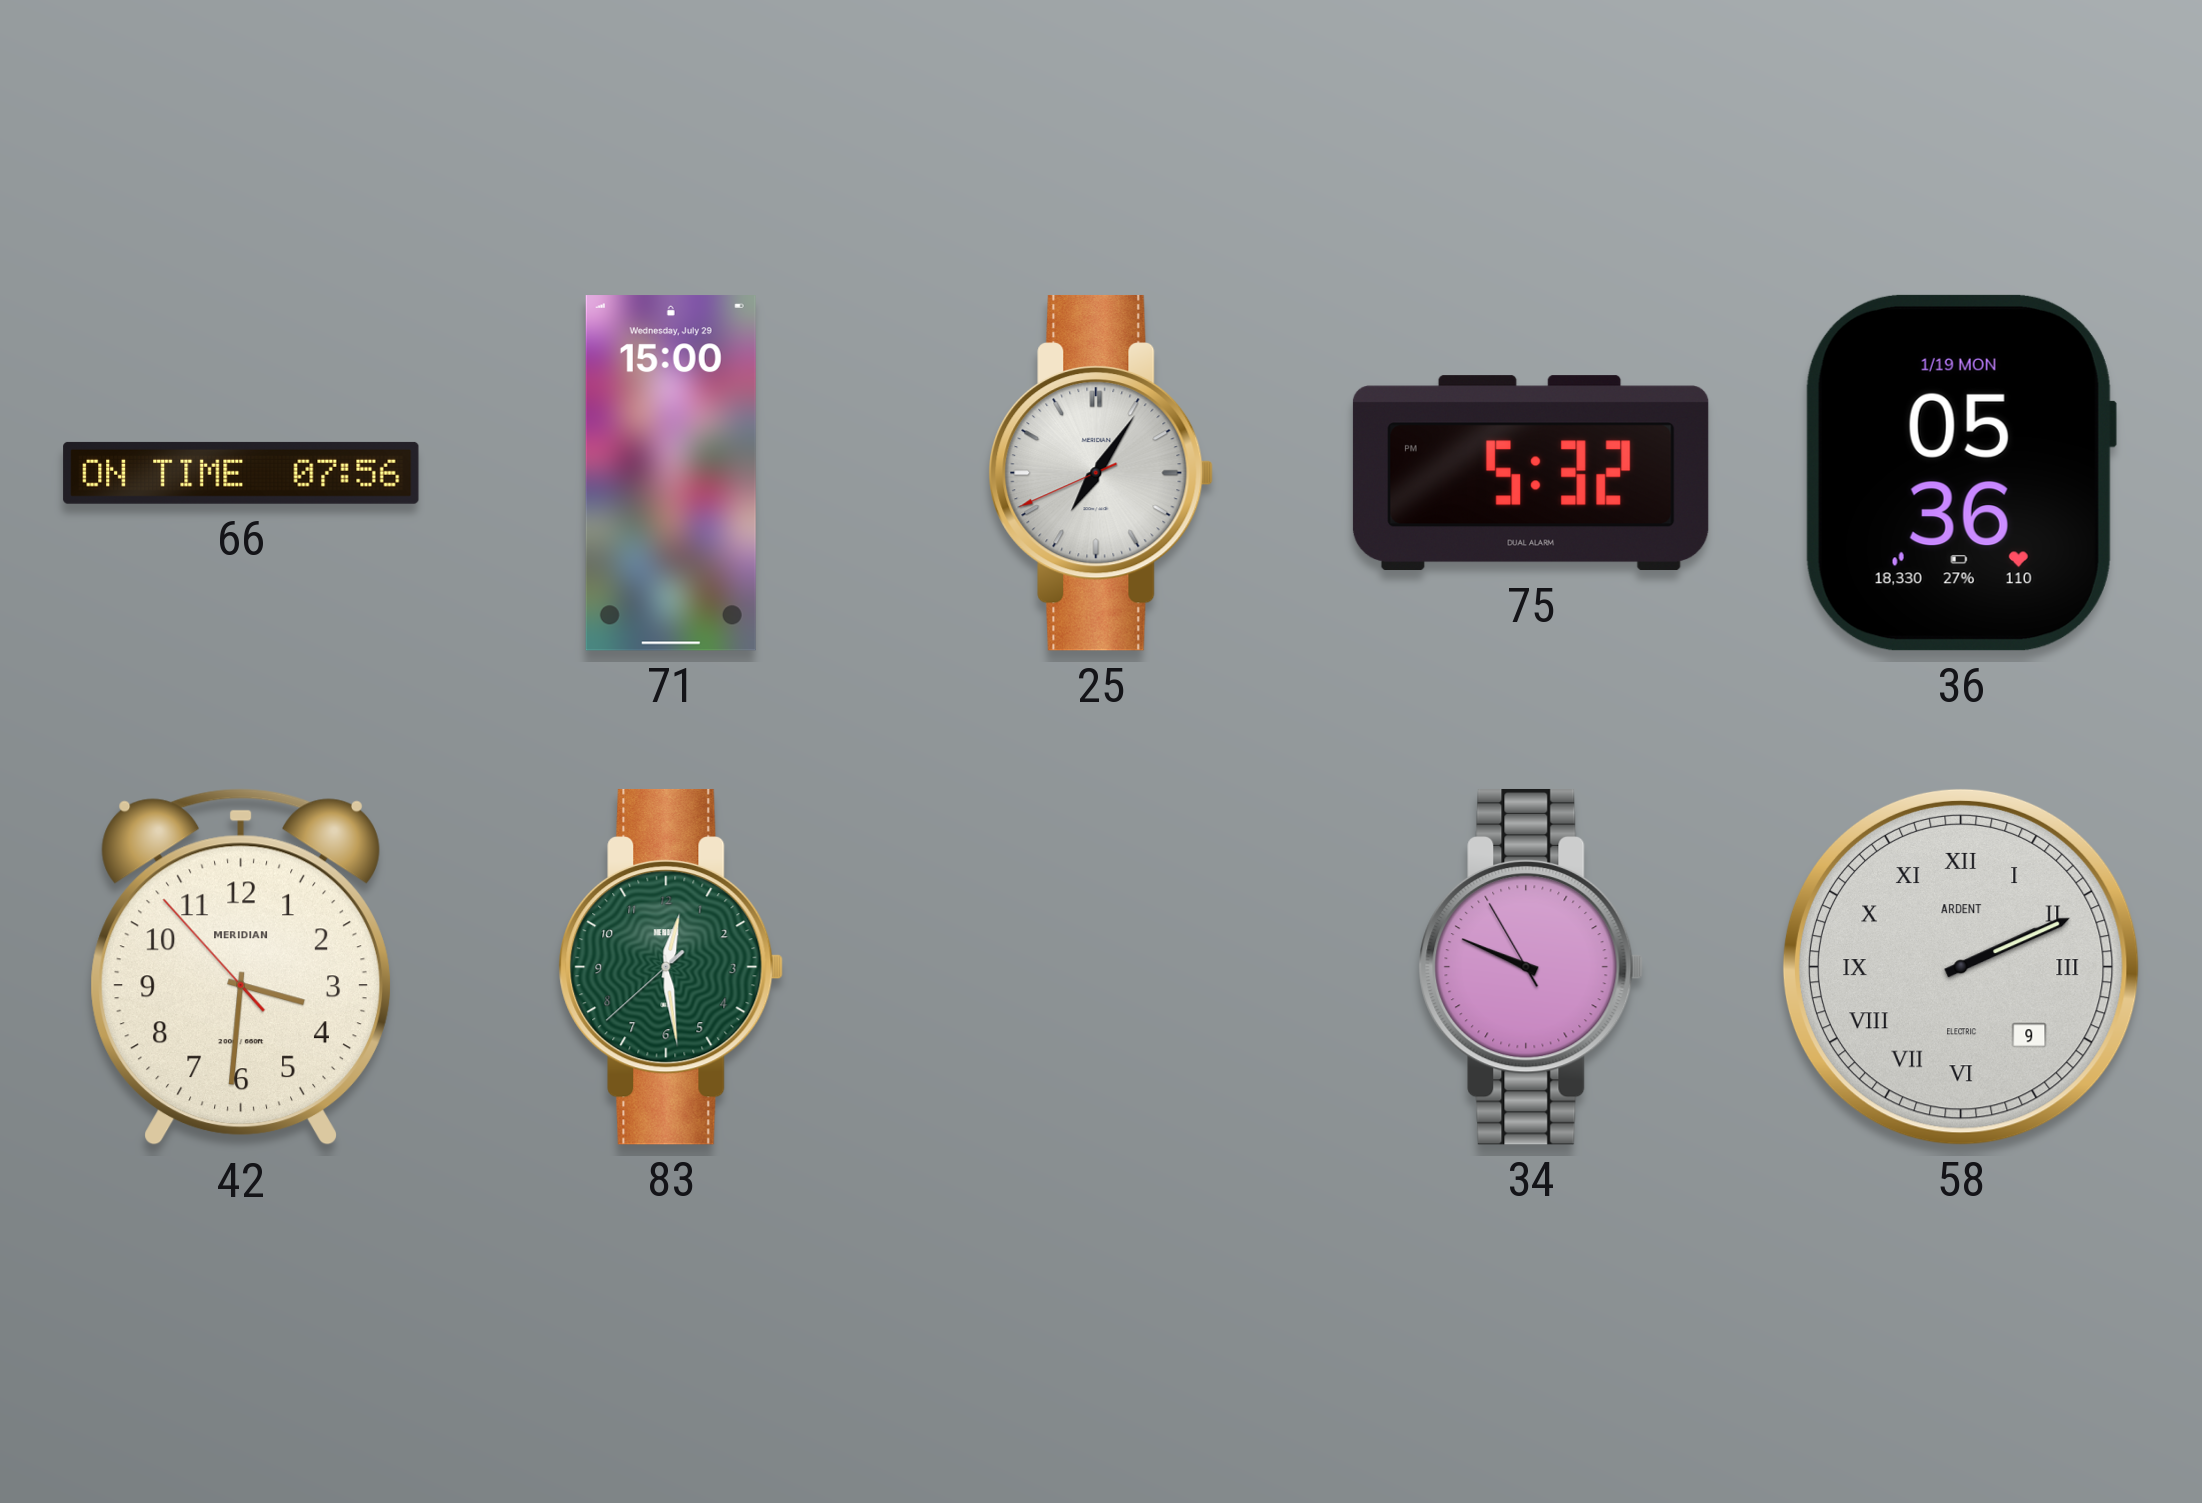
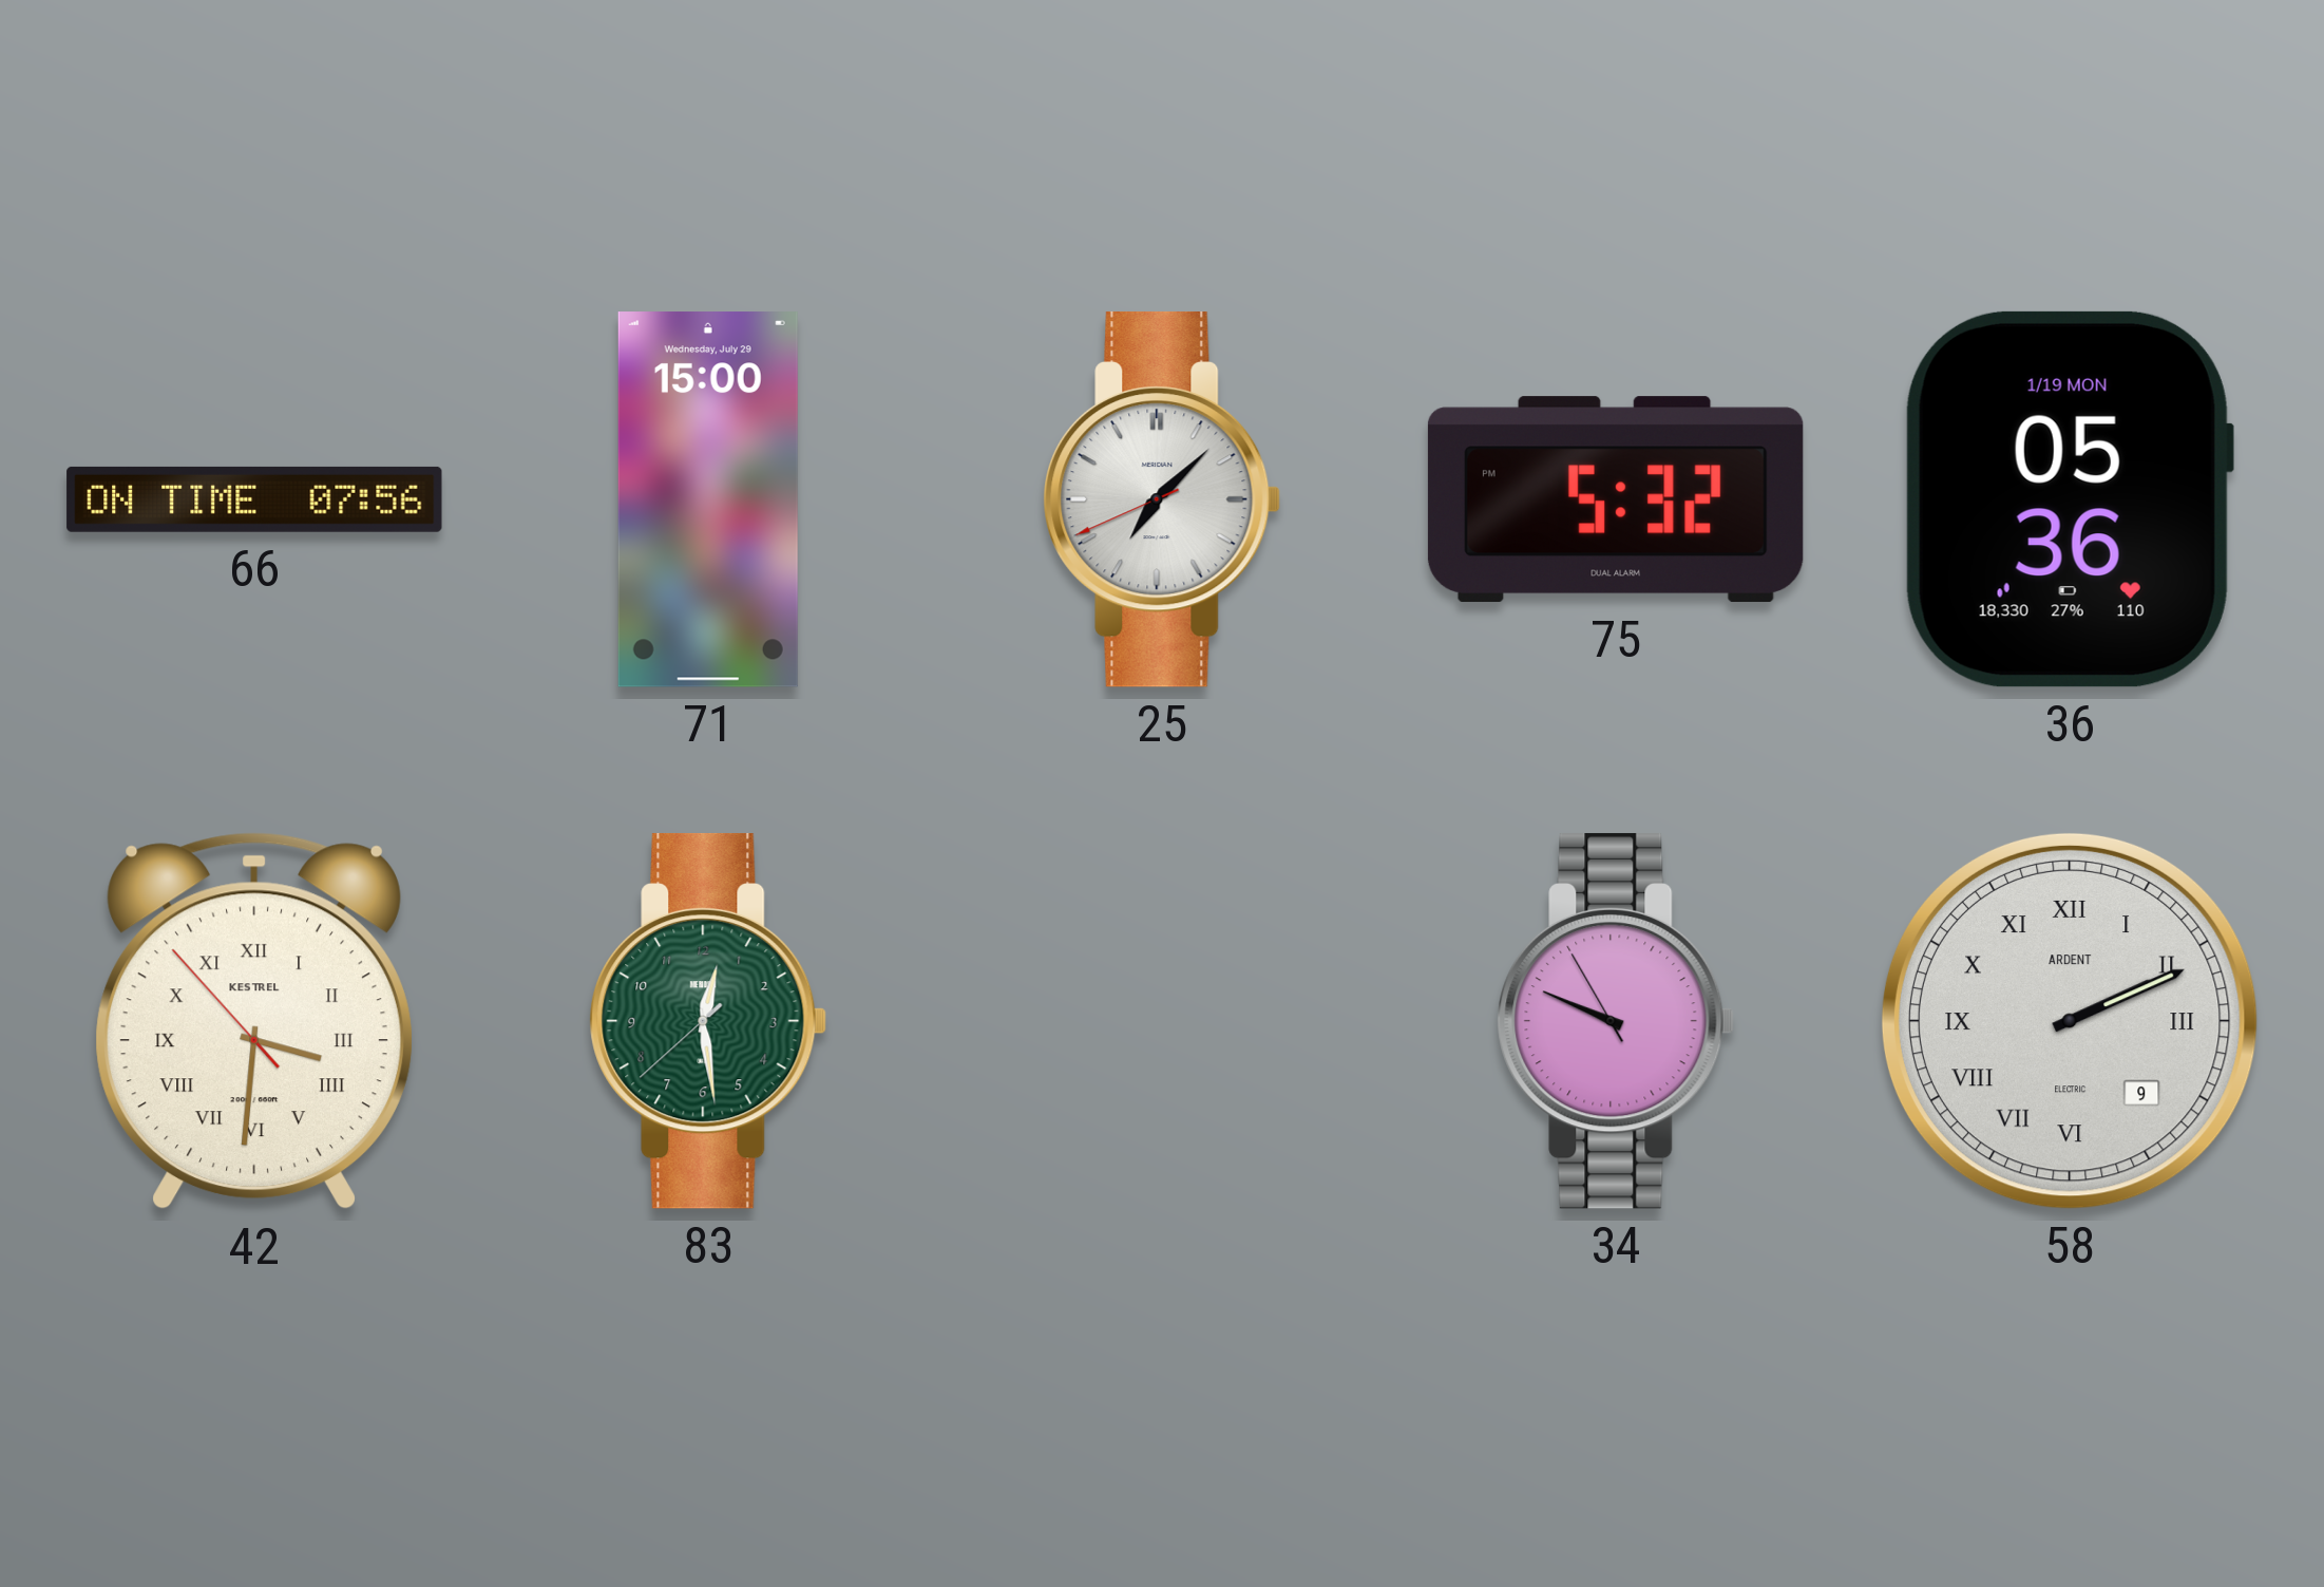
25: 7:05 -> 7:07 (1162, 499)
42 numerals: Arabic -> Roman (254, 1021)
42 brand: MERIDIAN -> KESTREL (254, 1021)
